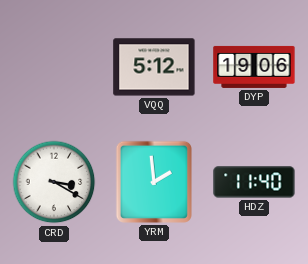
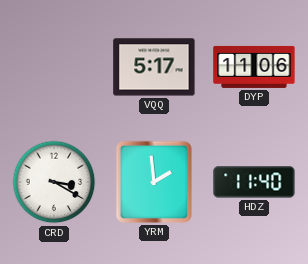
VQQ: 5:12 -> 5:17 (154, 67)
DYP: 19:06 -> 11:06 (254, 67)
